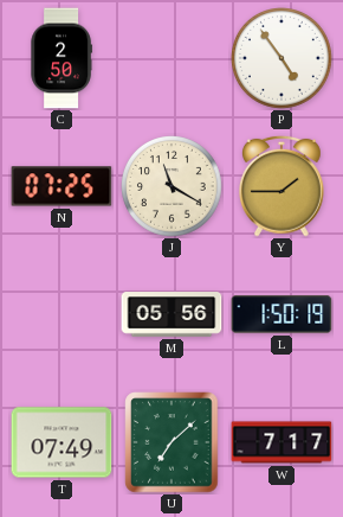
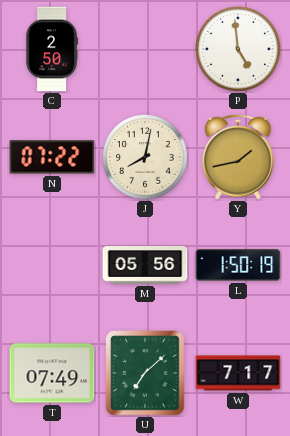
P: 4:54 -> 4:59 (239, 50)
N: 07:25 -> 07:22 (52, 157)
J: 11:20 -> 8:02 (146, 158)
Y: 1:45 -> 1:43 (239, 157)
